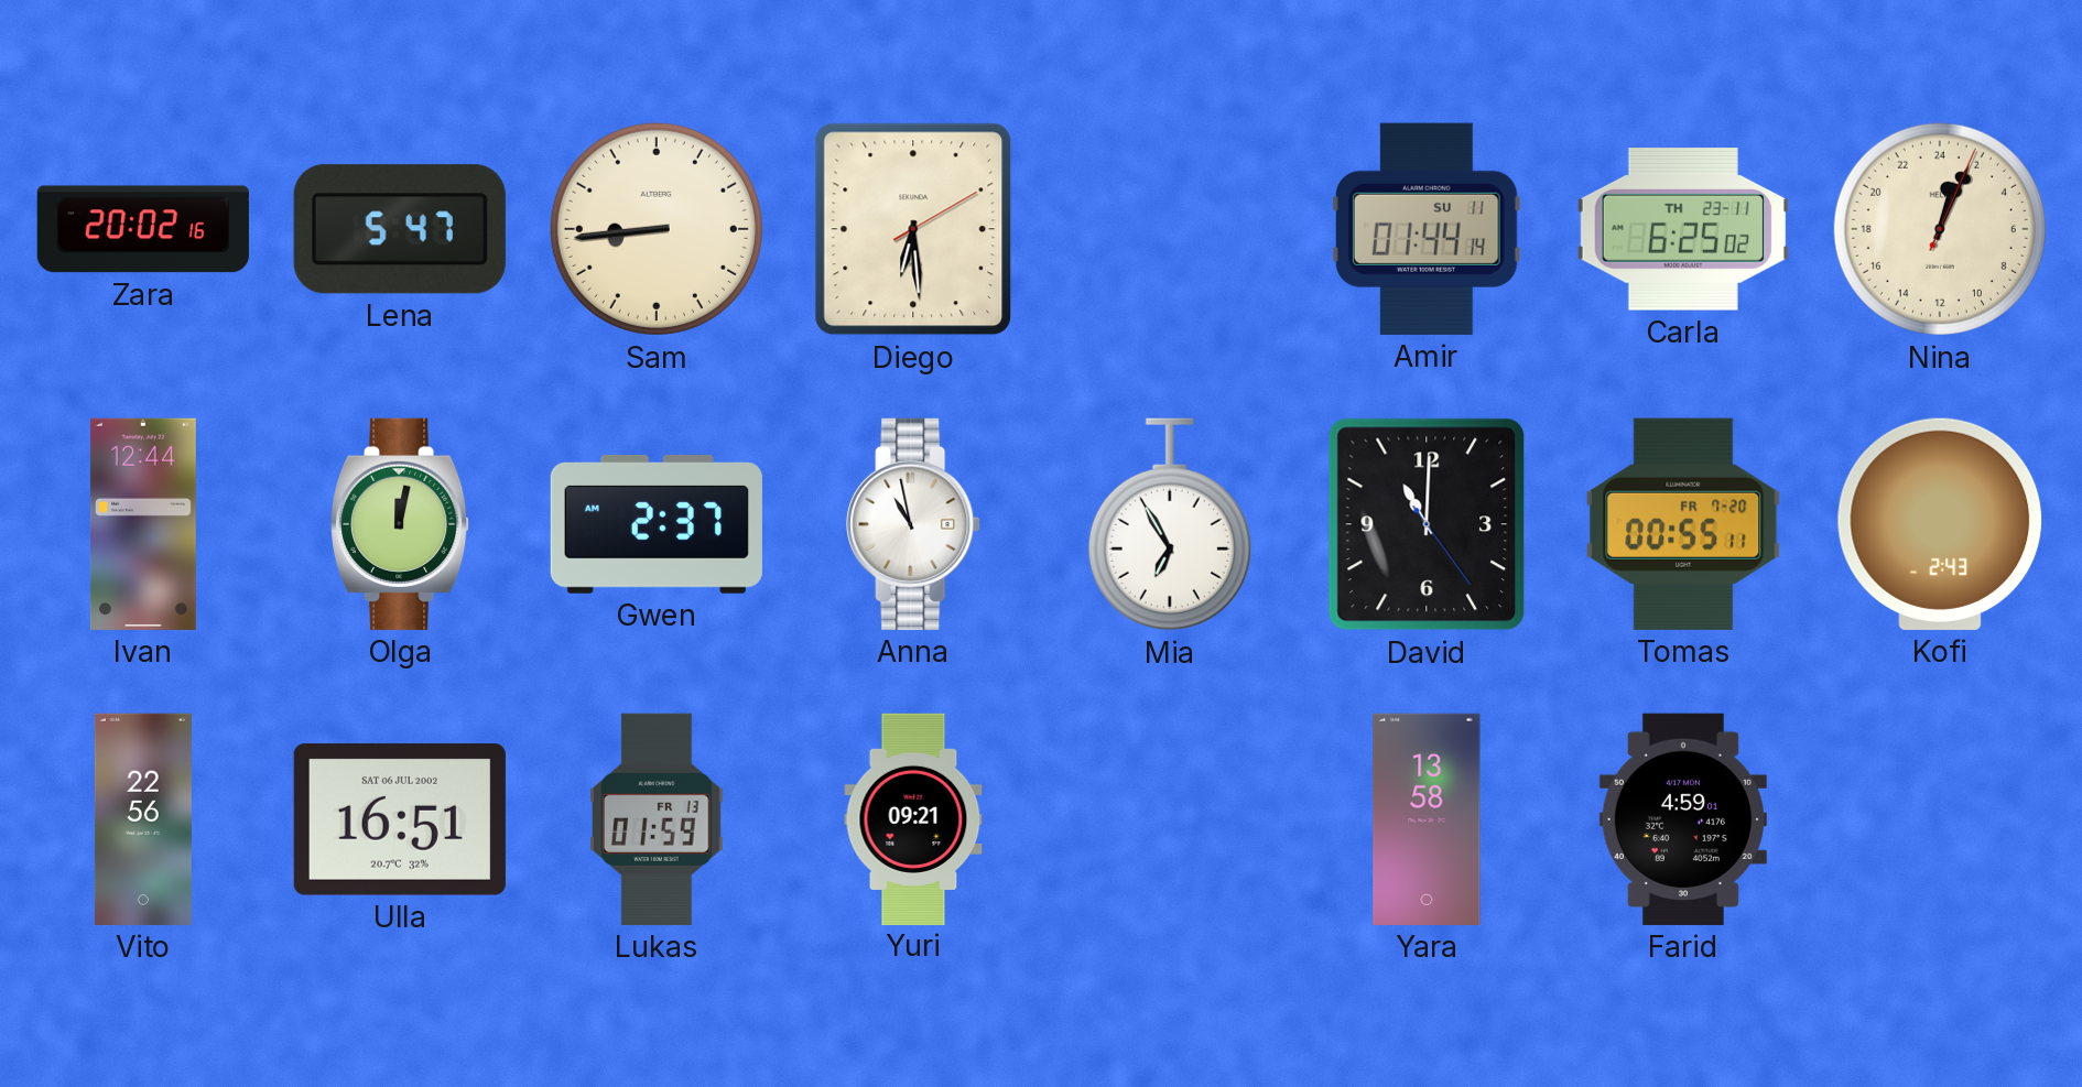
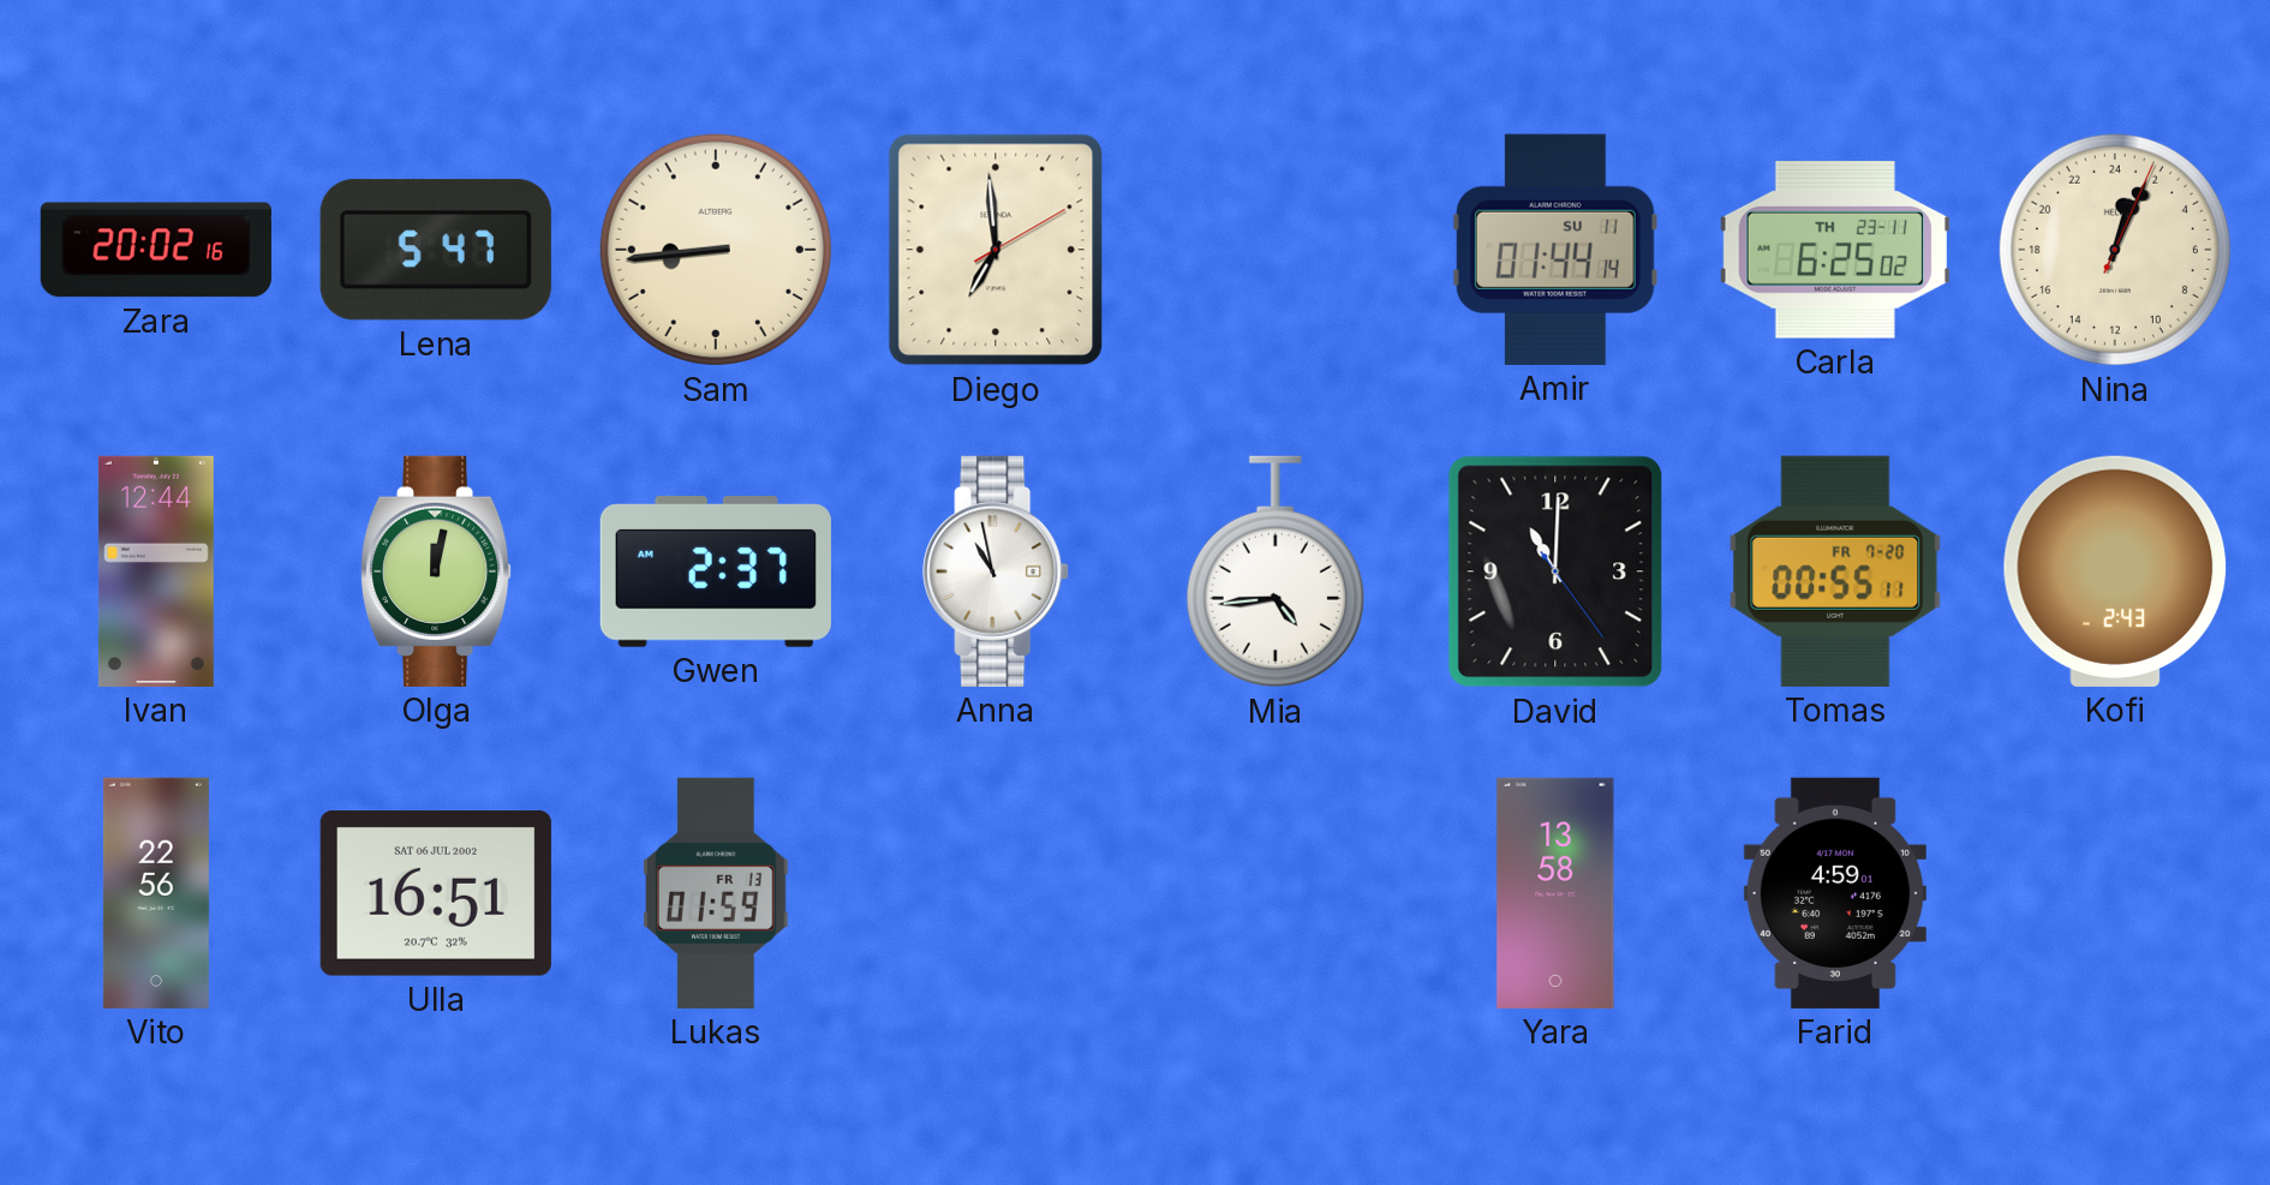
Diego: 6:29 -> 6:59 (996, 250)
Mia: 6:55 -> 4:44 (1276, 571)
Yuri: 09:21 -> none (913, 818)
